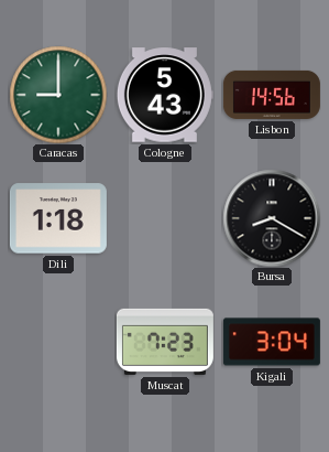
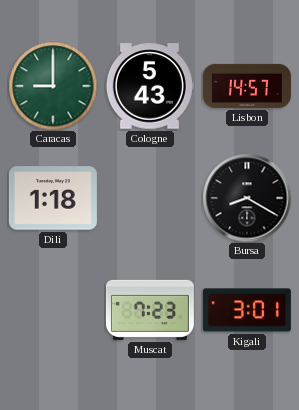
Lisbon: 14:56 -> 14:57 (247, 86)
Kigali: 3:04 -> 3:01 (247, 310)
